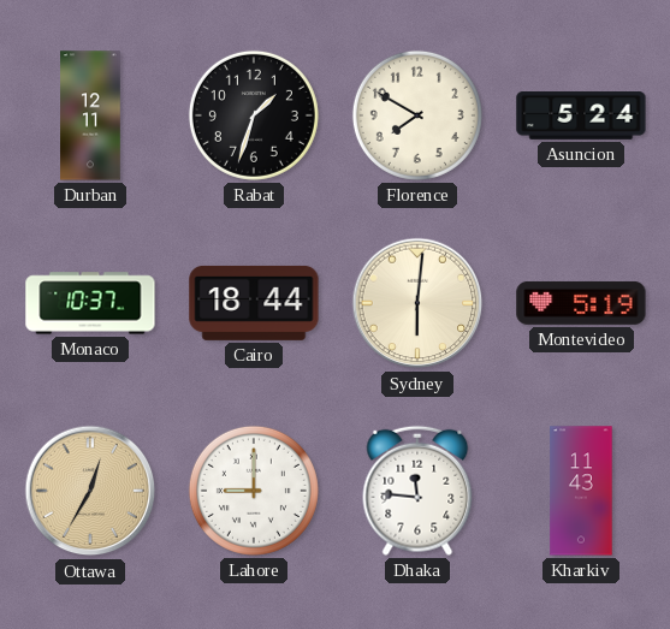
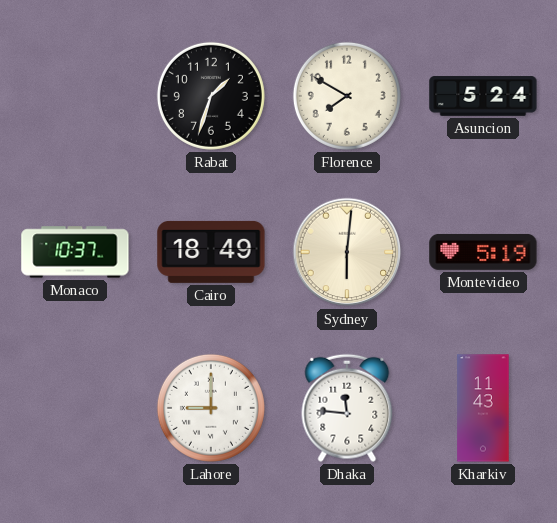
Durban: 12:11 -> none (90, 115)
Cairo: 18:44 -> 18:49 (211, 252)
Ottawa: 12:35 -> none (90, 491)
